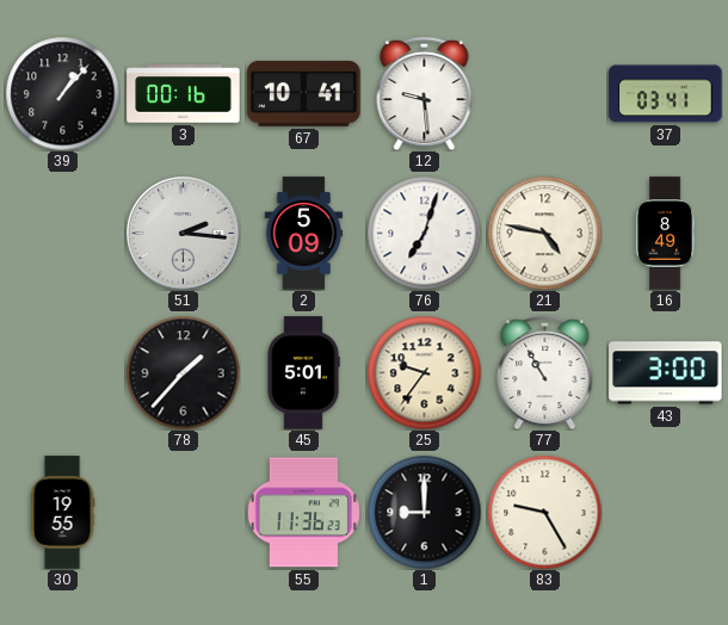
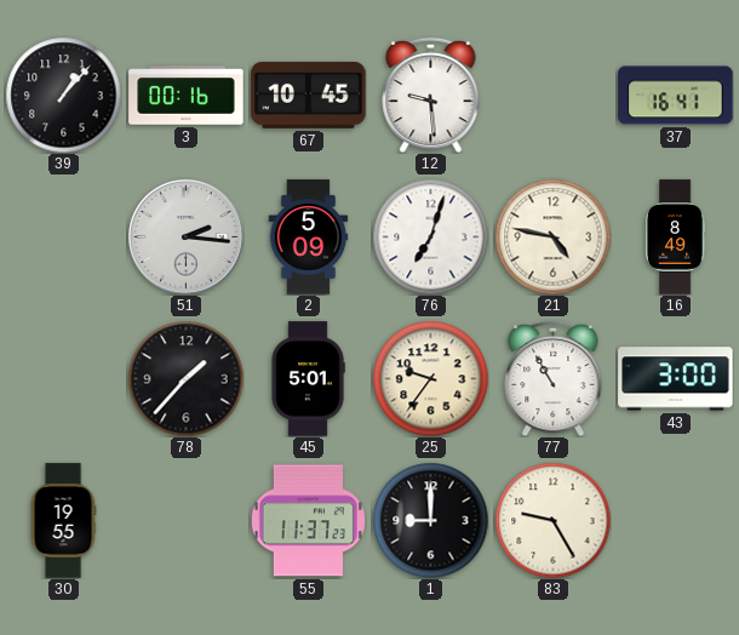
67: 10:41 -> 10:45 (309, 95)
37: 03:41 -> 16:41 (676, 96)
55: 11:36 -> 11:37 (308, 521)
